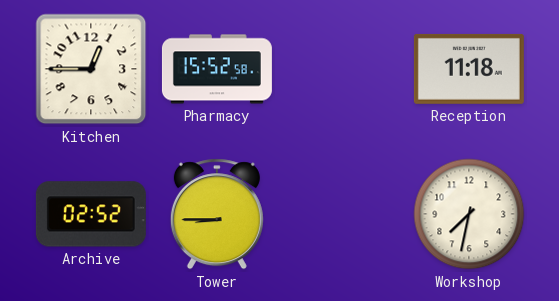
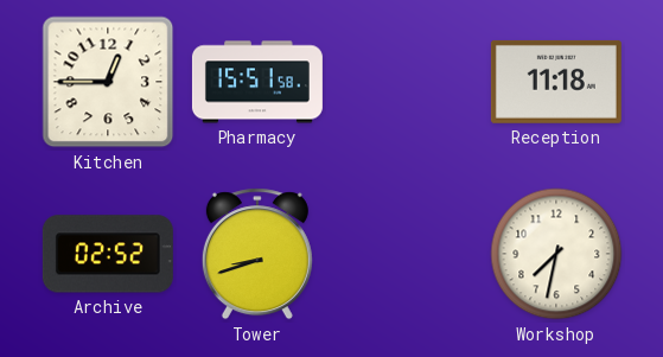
Pharmacy: 15:52 -> 15:51 (257, 82)
Tower: 8:45 -> 8:42 (257, 254)
